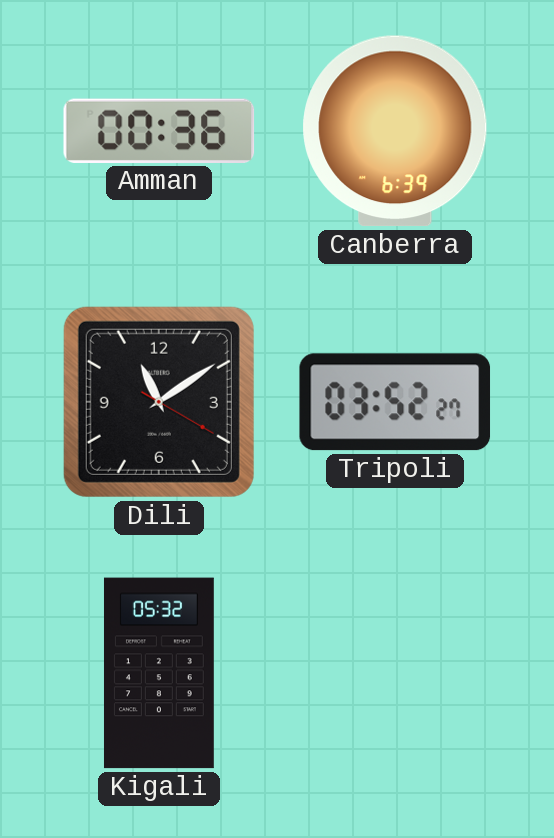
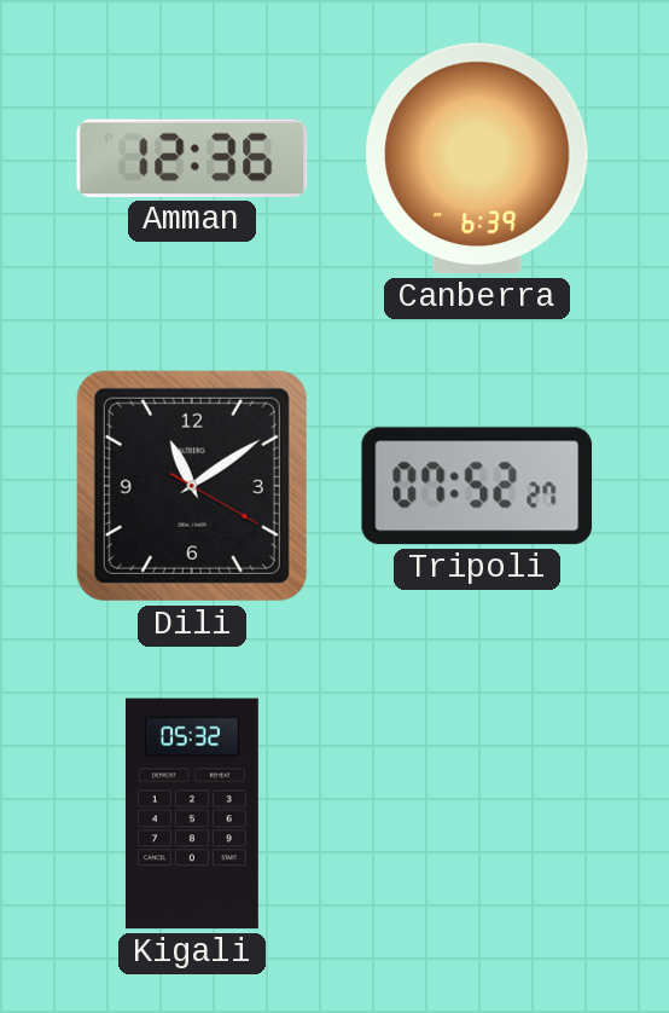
Amman: 00:36 -> 12:36 (192, 158)
Tripoli: 03:52 -> 07:52 (477, 486)
